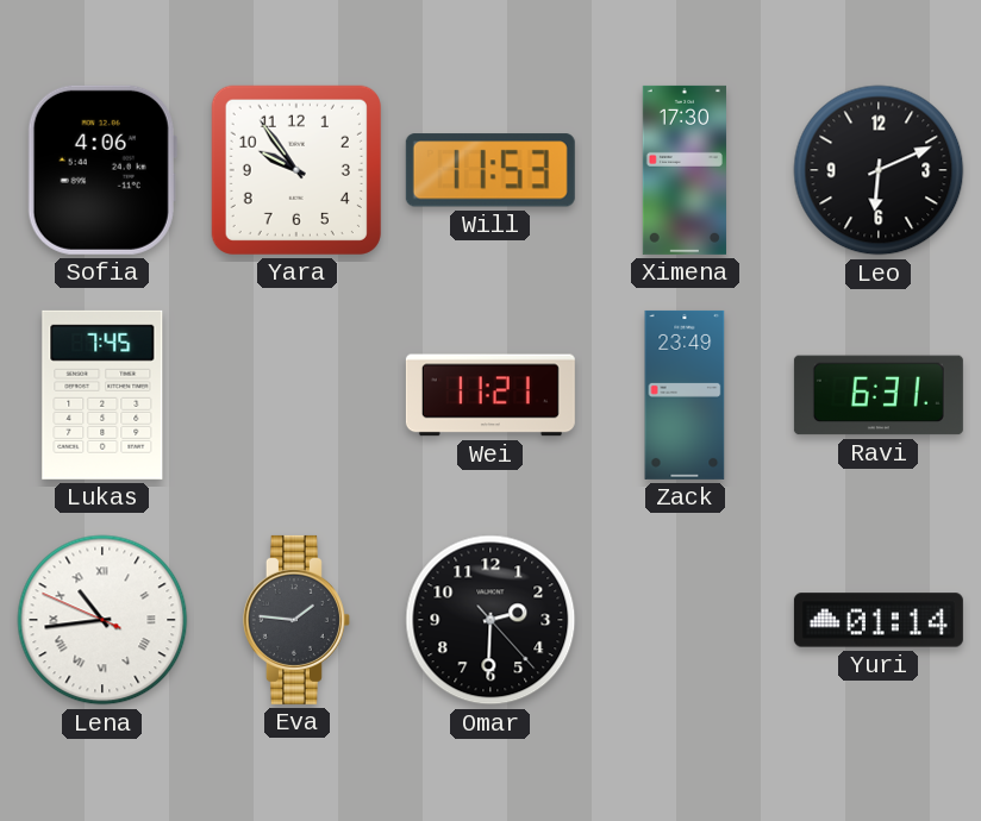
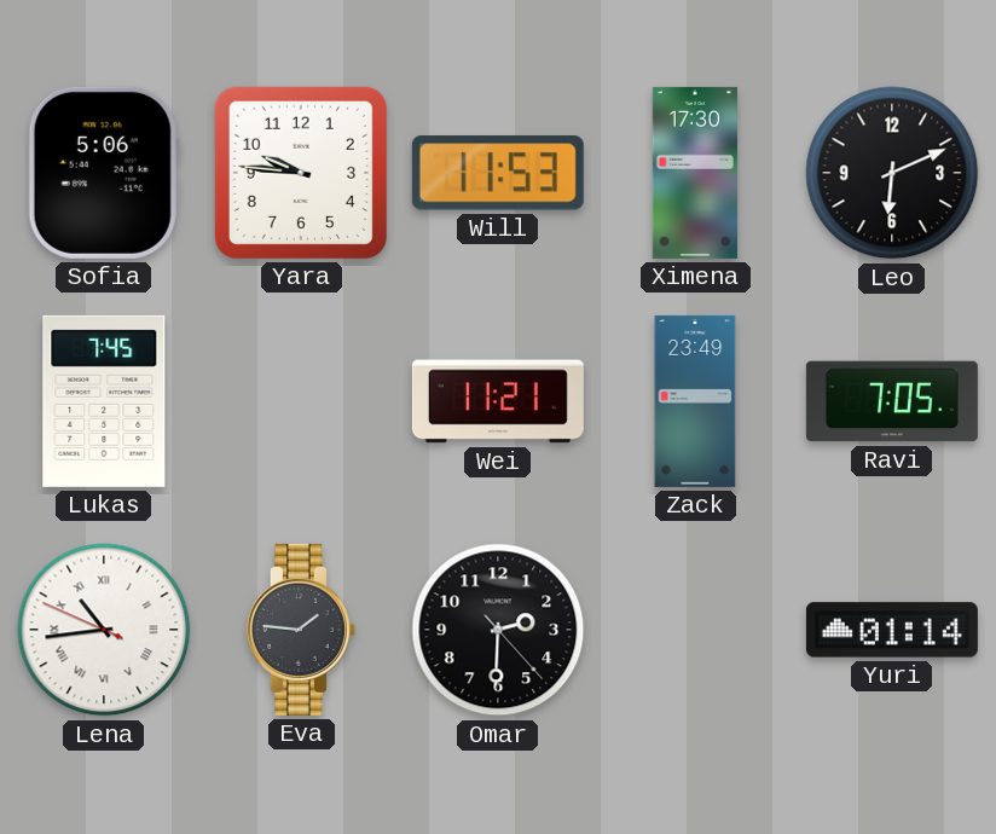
Sofia: 4:06 -> 5:06 (104, 173)
Yara: 9:54 -> 9:46 (301, 173)
Ravi: 6:31 -> 7:05 (892, 401)
